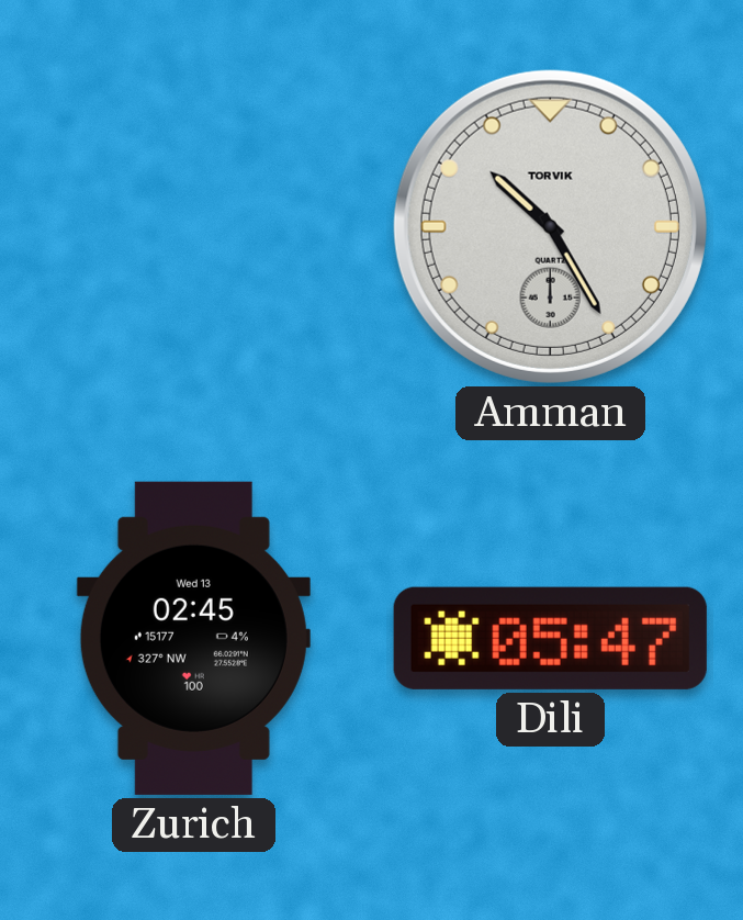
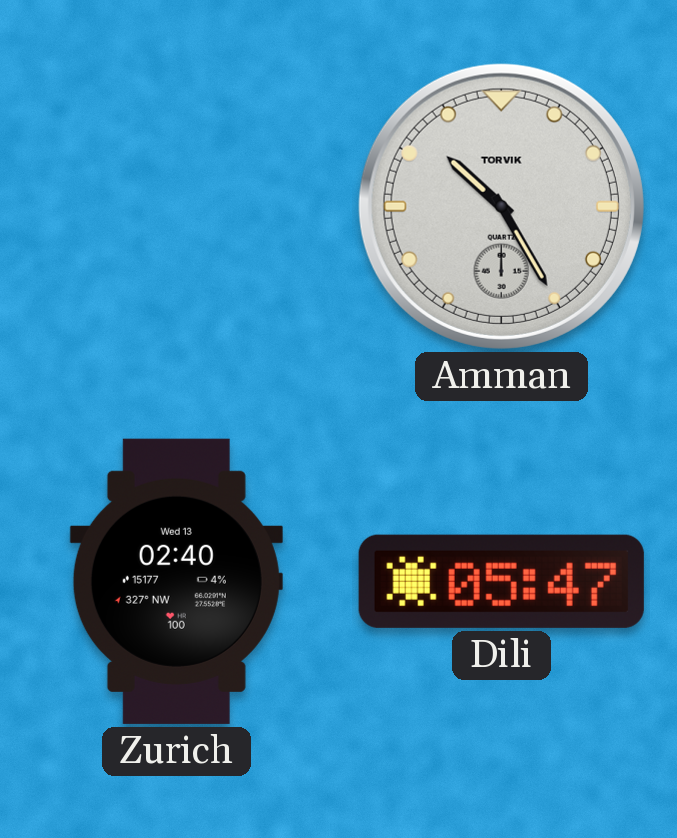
Zurich: 02:45 -> 02:40 (176, 581)
